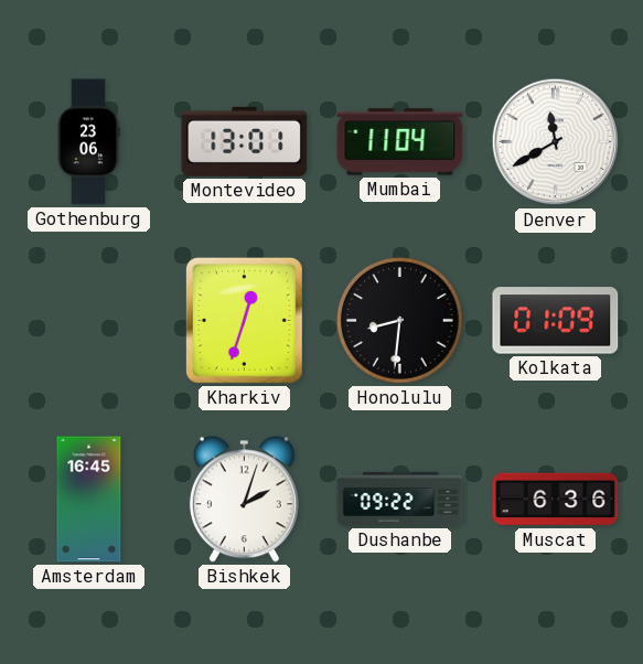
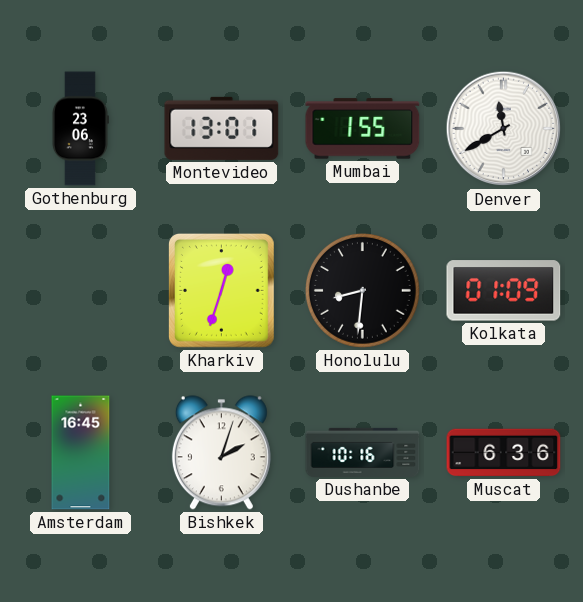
Mumbai: 11:04 -> 1:55 (363, 129)
Dushanbe: 09:22 -> 10:16 (363, 452)
